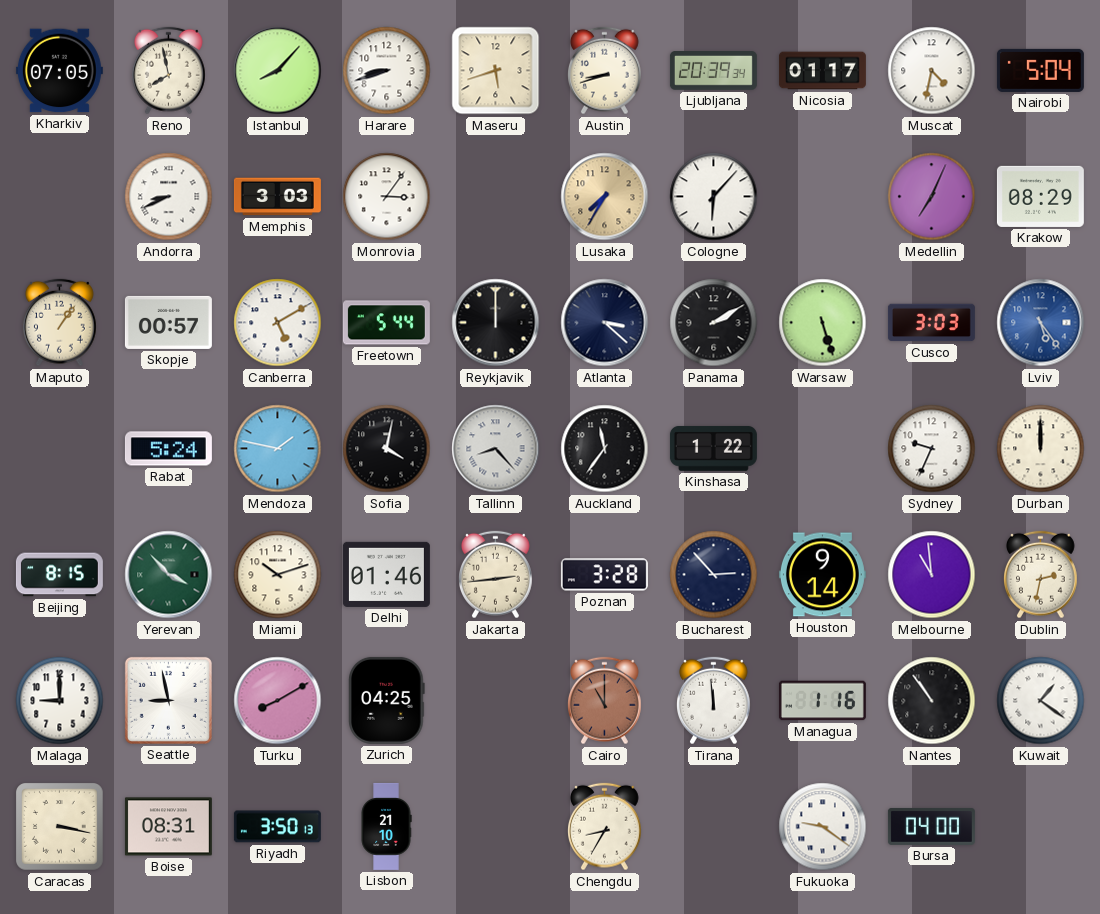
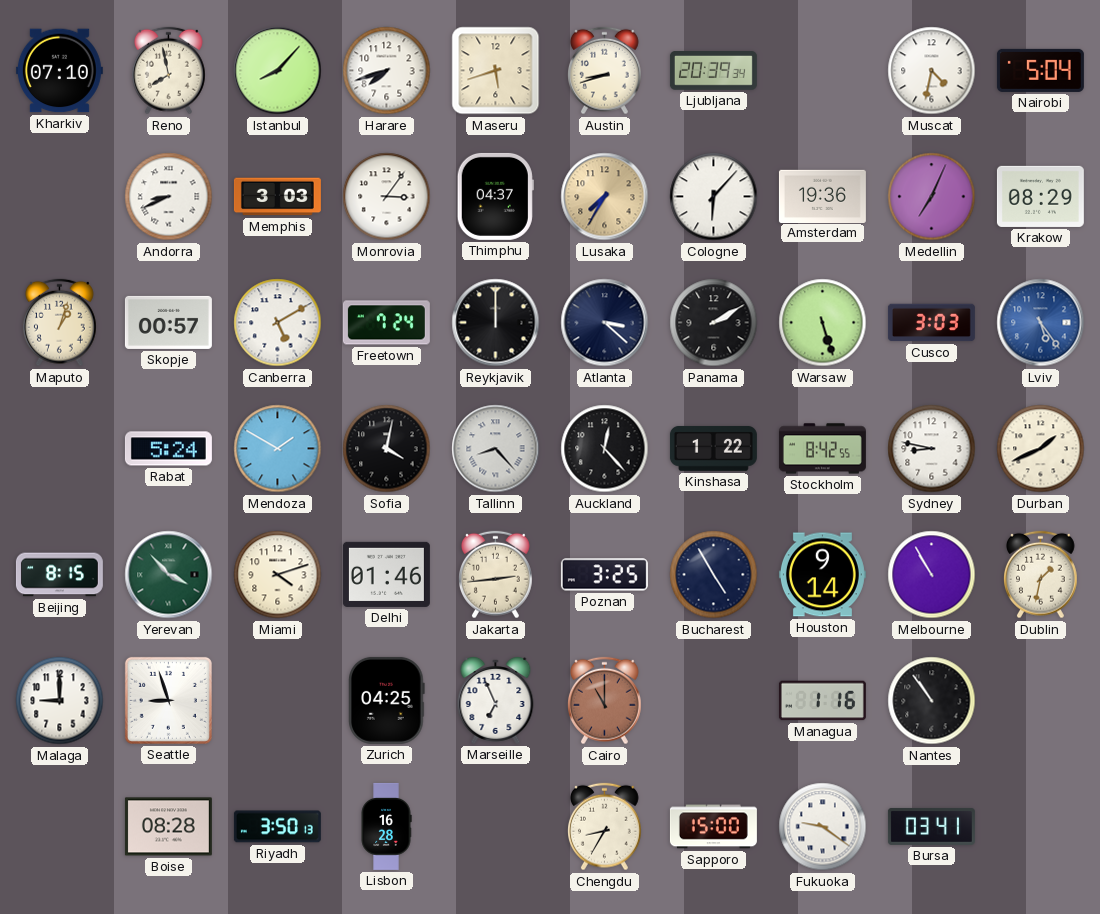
Kharkiv: 07:05 -> 07:10 (59, 71)
Harare: 8:42 -> 7:42 (387, 71)
Nicosia: 01:17 -> none (822, 71)
Thimphu: none -> 04:37 (495, 196)
Amsterdam: none -> 19:36 (822, 196)
Maputo: 1:06 -> 1:03 (60, 323)
Freetown: 5:44 -> 7:24 (386, 323)
Mendoza: 1:47 -> 1:50 (278, 449)
Auckland: 11:36 -> 12:23 (605, 449)
Stockholm: none -> 8:42 (822, 449)
Sydney: 9:34 -> 8:47 (932, 449)
Durban: 12:00 -> 1:41 (1041, 449)
Miami: 10:12 -> 4:12 (278, 575)
Poznan: 3:28 -> 3:25 (604, 575)
Bucharest: 2:53 -> 4:55 (714, 575)
Melbourne: 10:59 -> 10:55 (932, 575)
Dublin: 2:32 -> 1:32 (1041, 575)
Seattle: 8:58 -> 8:57 (168, 700)
Turku: 8:10 -> none (278, 701)
Marseille: none -> 6:56 (496, 701)
Tirana: 11:59 -> none (714, 701)
Kuwait: 1:21 -> none (1041, 701)
Caracas: 3:17 -> none (60, 827)
Boise: 08:31 -> 08:28 (168, 827)
Lisbon: 21:10 -> 16:28 (386, 826)
Sapporo: none -> 15:00 (713, 827)
Bursa: 04:00 -> 03:41 (931, 826)
